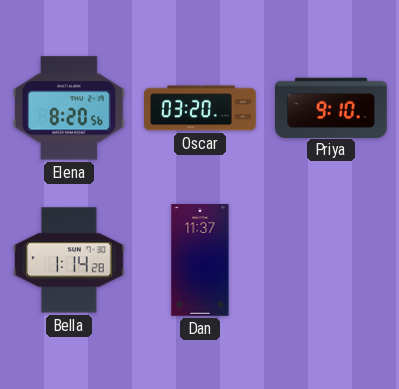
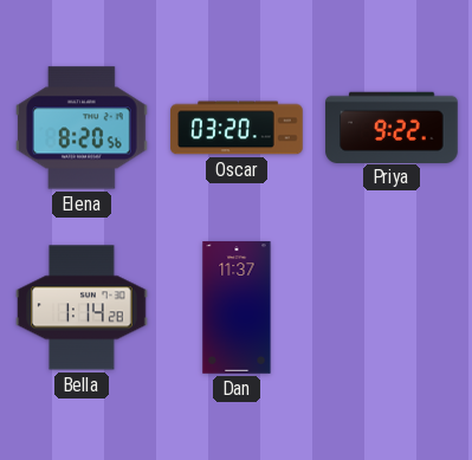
Priya: 9:10 -> 9:22 (392, 127)
